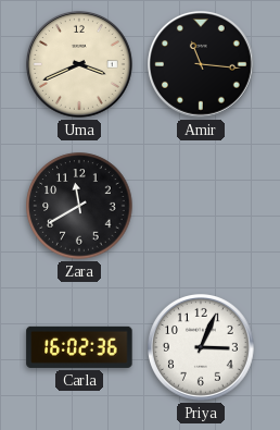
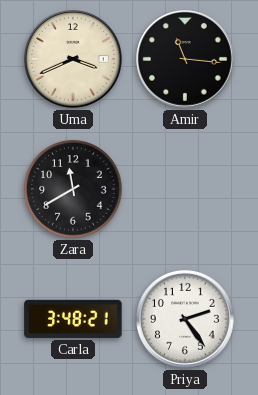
Carla: 16:02 -> 3:48 (73, 319)
Priya: 3:04 -> 2:24 (186, 320)
